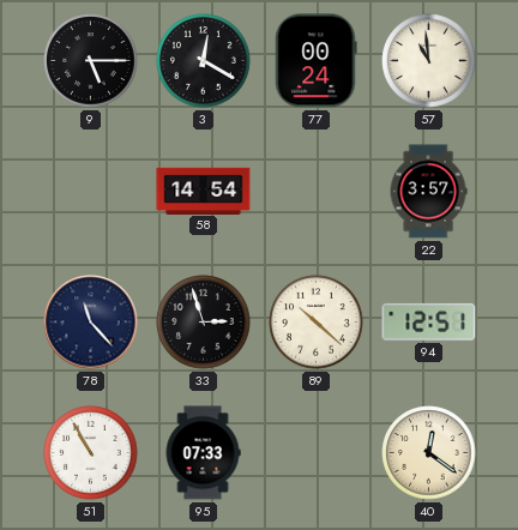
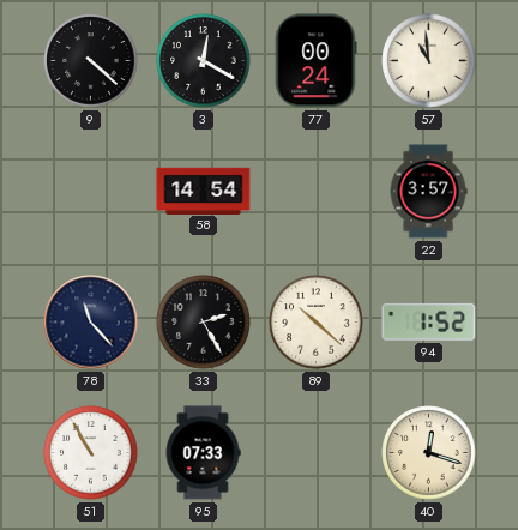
9: 5:15 -> 4:22 (91, 61)
33: 2:57 -> 2:25 (204, 323)
94: 12:51 -> 1:52 (429, 321)
40: 12:21 -> 12:18 (429, 453)
